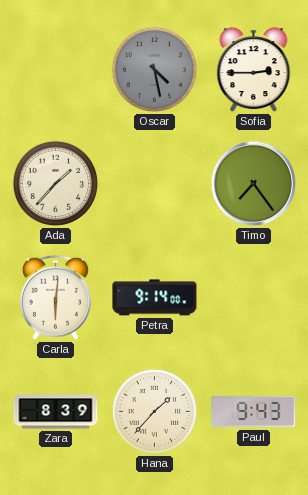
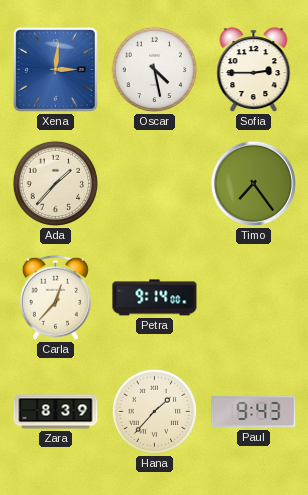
Xena: none -> 3:01 (55, 69)
Oscar dial: grey -> white (155, 70)
Carla: 6:01 -> 12:37 (55, 297)
